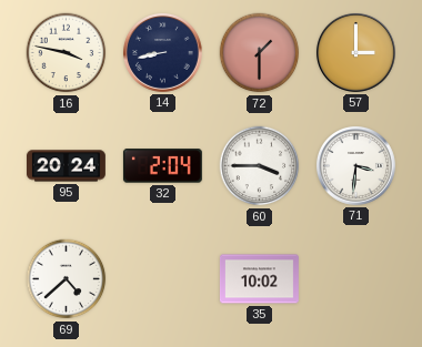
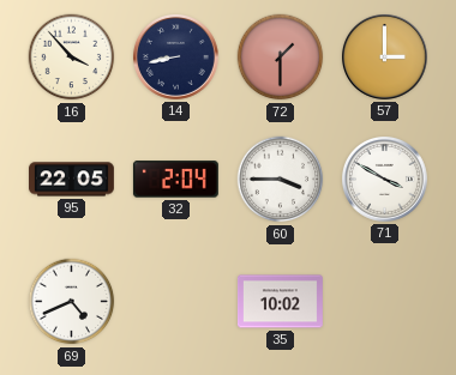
16: 3:47 -> 3:53 (72, 58)
95: 20:24 -> 22:05 (72, 180)
71: 3:31 -> 3:50 (384, 179)
69: 4:38 -> 4:41 (72, 302)
